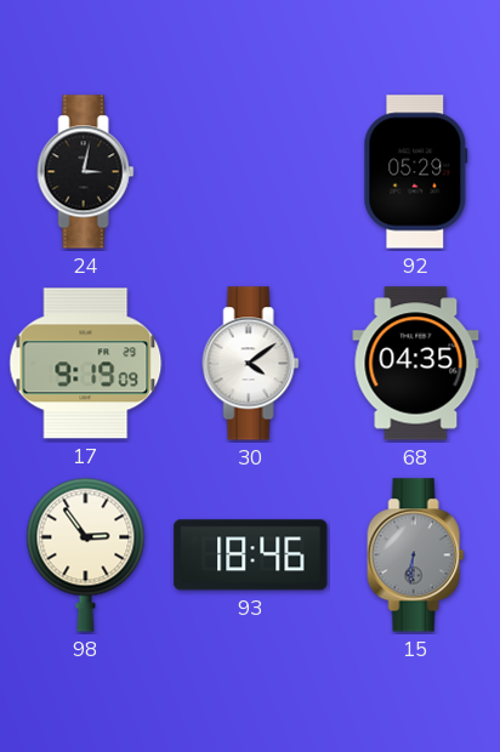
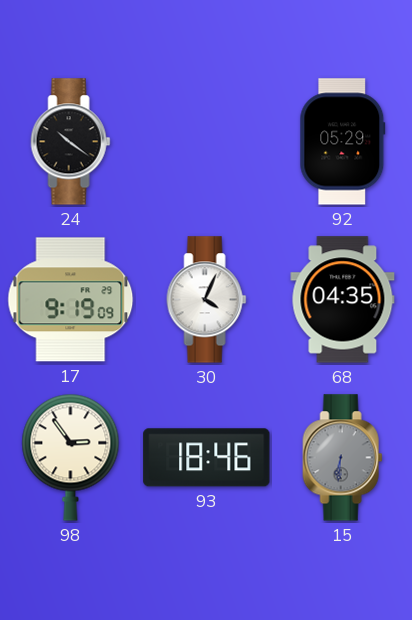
24: 3:02 -> 10:21 (71, 142)
30: 4:09 -> 4:04 (207, 300)
